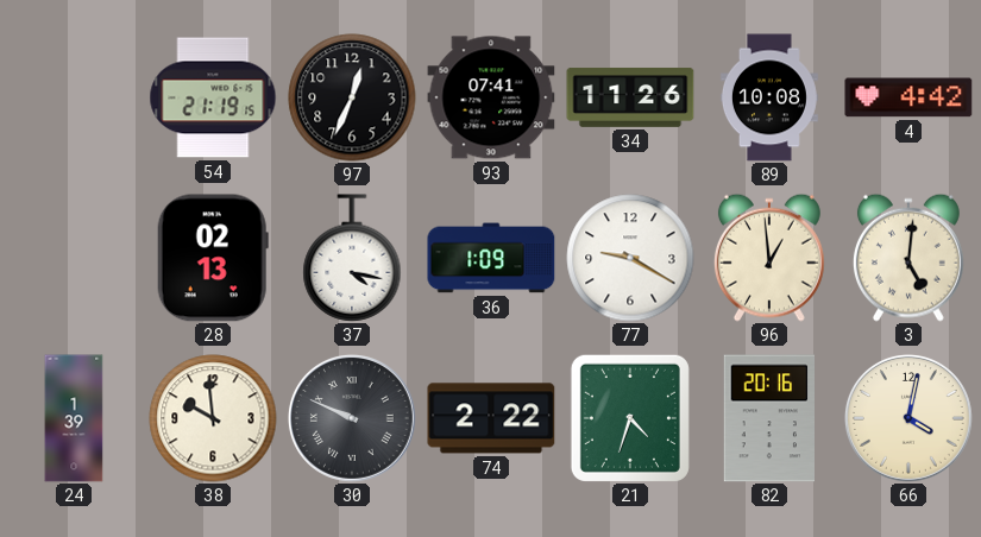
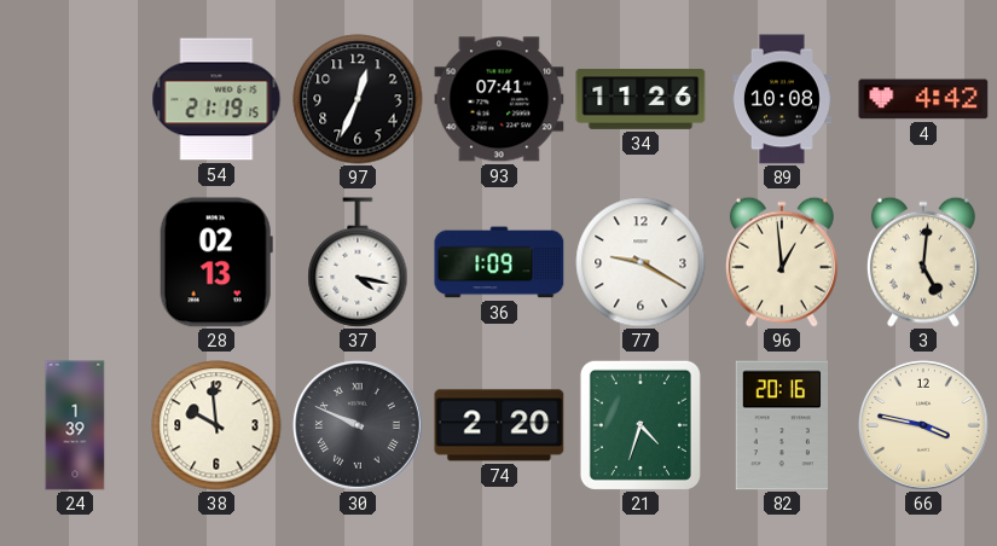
74: 2:22 -> 2:20 (499, 425)
66: 4:02 -> 3:47 (923, 425)
